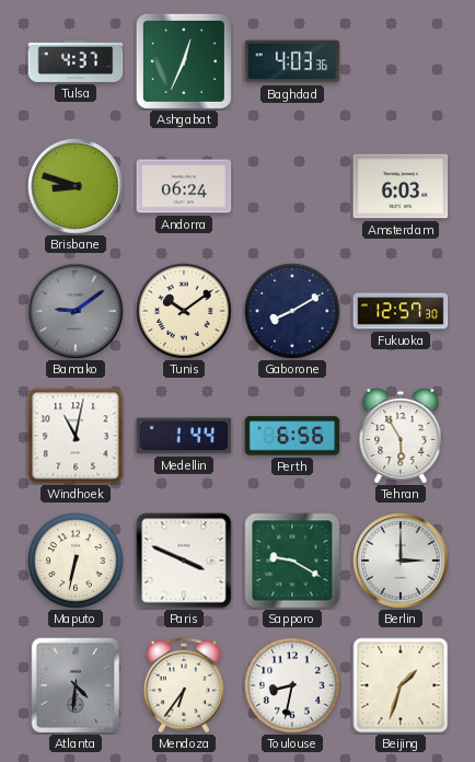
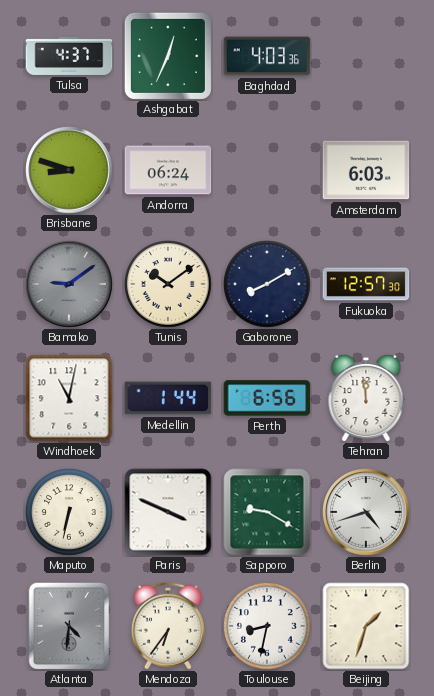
Tehran: 5:55 -> 11:59 (366, 398)
Berlin: 3:00 -> 4:42 (366, 512)
